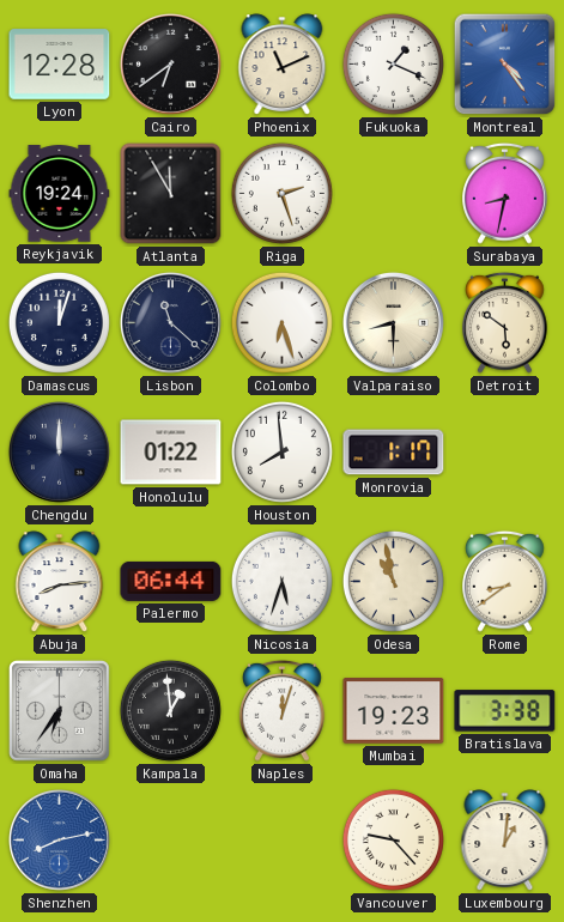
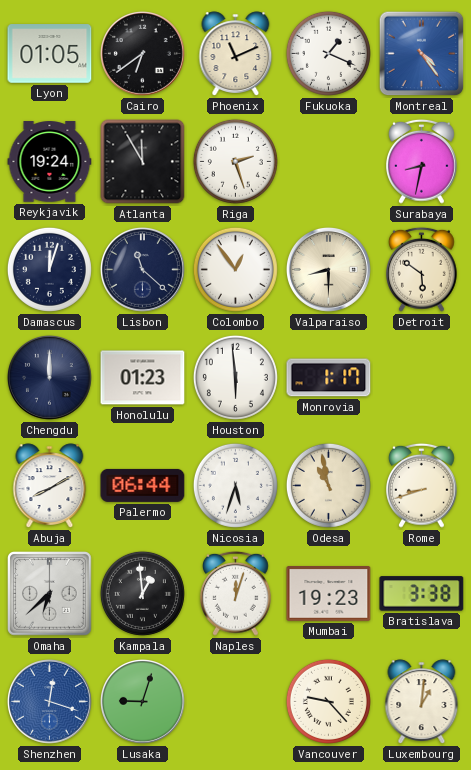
Lyon: 12:28 -> 01:05 (50, 54)
Colombo: 6:27 -> 12:54 (235, 269)
Honolulu: 01:22 -> 01:23 (143, 378)
Houston: 7:59 -> 5:59 (235, 377)
Abuja: 8:14 -> 8:10 (50, 486)
Rome: 8:39 -> 8:42 (422, 485)
Omaha: 6:36 -> 6:38 (50, 594)
Shenzhen: 8:13 -> 12:18 (49, 701)
Lusaka: none -> 9:03 (142, 701)
